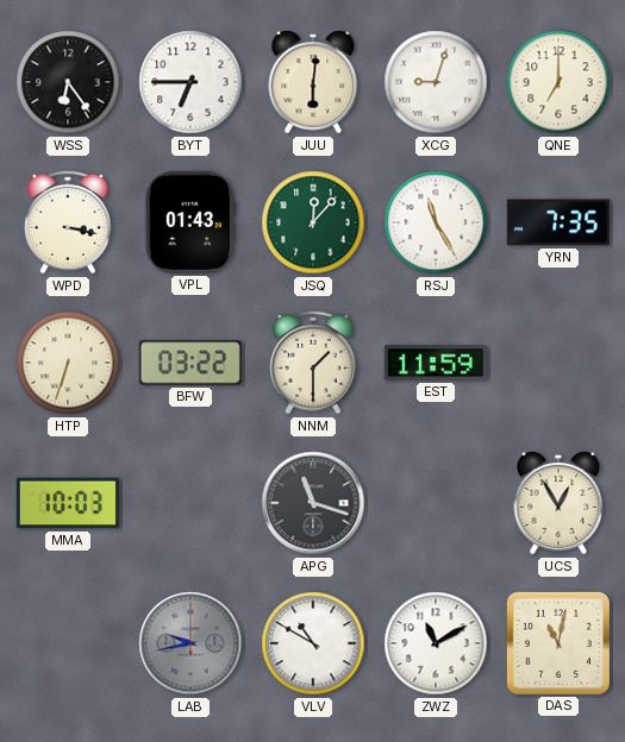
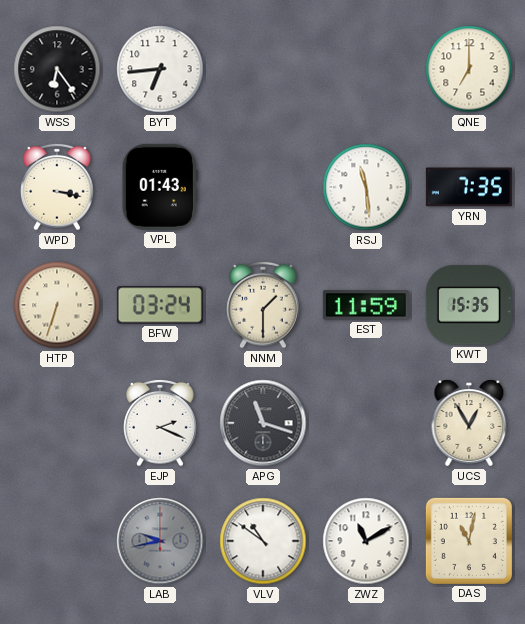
BYT: 6:45 -> 6:44 (160, 69)
JUU: 6:01 -> none (313, 82)
XCG: 9:03 -> none (436, 82)
JSQ: 12:07 -> none (313, 222)
RSJ: 11:25 -> 11:29 (366, 187)
BFW: 03:22 -> 03:24 (160, 305)
KWT: none -> 15:35 (469, 305)
MMA: 10:03 -> none (68, 503)
EJP: none -> 2:19 (160, 423)
VLV: 10:50 -> 10:51 (263, 541)
